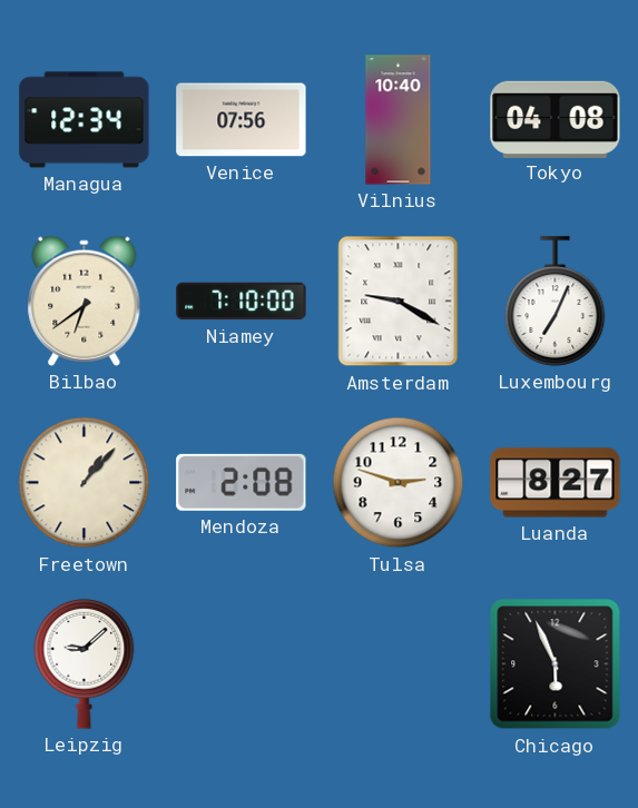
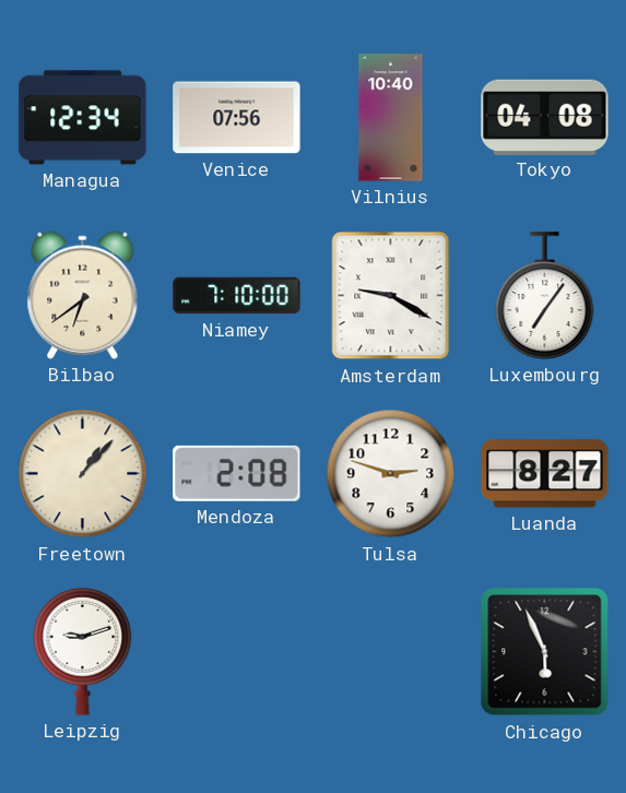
Luxembourg: 7:04 -> 7:06 (545, 296)
Leipzig: 9:08 -> 9:12 (83, 651)
